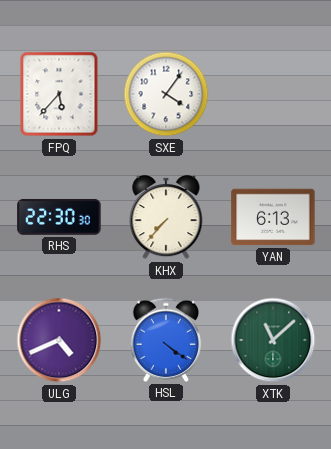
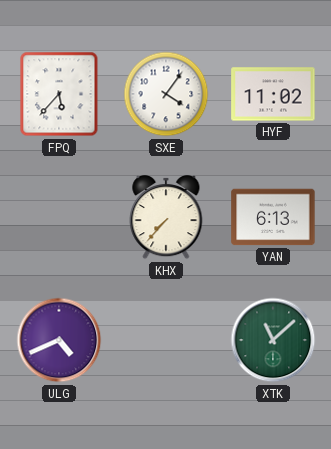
HYF: none -> 11:02 (273, 94)
RHS: 22:30 -> none (59, 217)
HSL: 4:21 -> none (166, 340)
